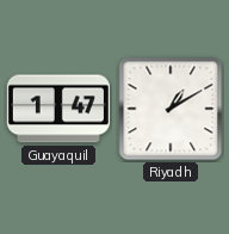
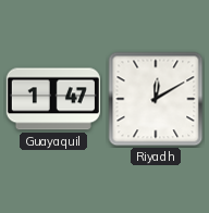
Riyadh: 1:10 -> 12:10 (156, 99)
